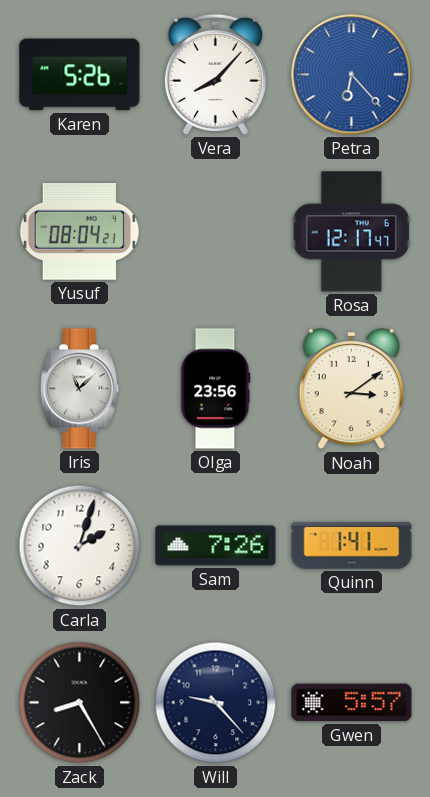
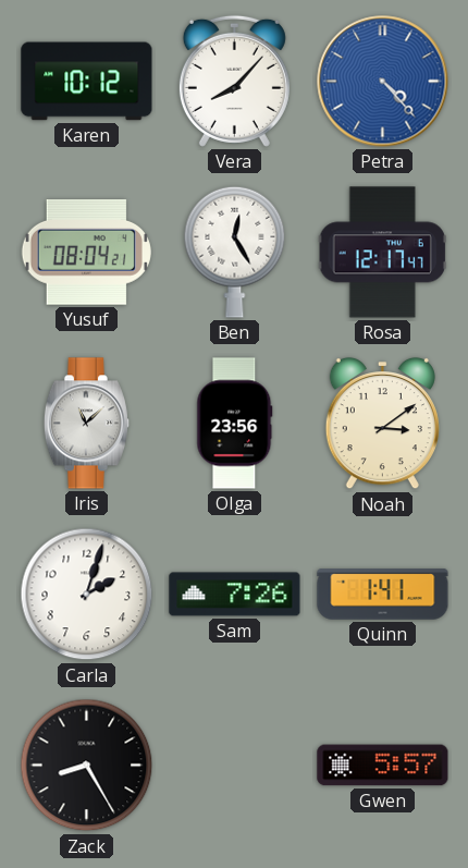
Karen: 5:26 -> 10:12 (87, 82)
Petra: 6:23 -> 4:23 (383, 82)
Ben: none -> 12:25 (235, 252)
Will: 9:23 -> none (216, 703)
